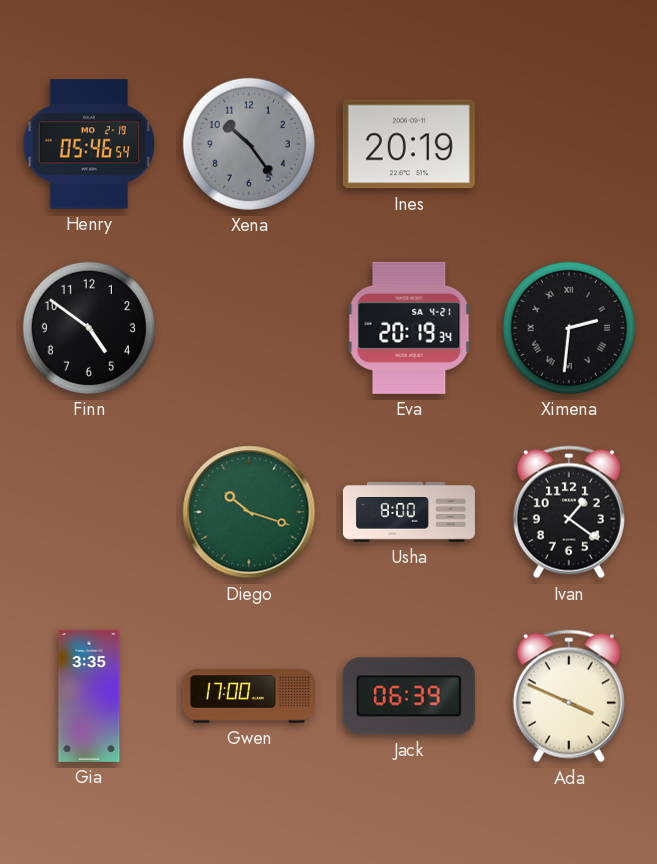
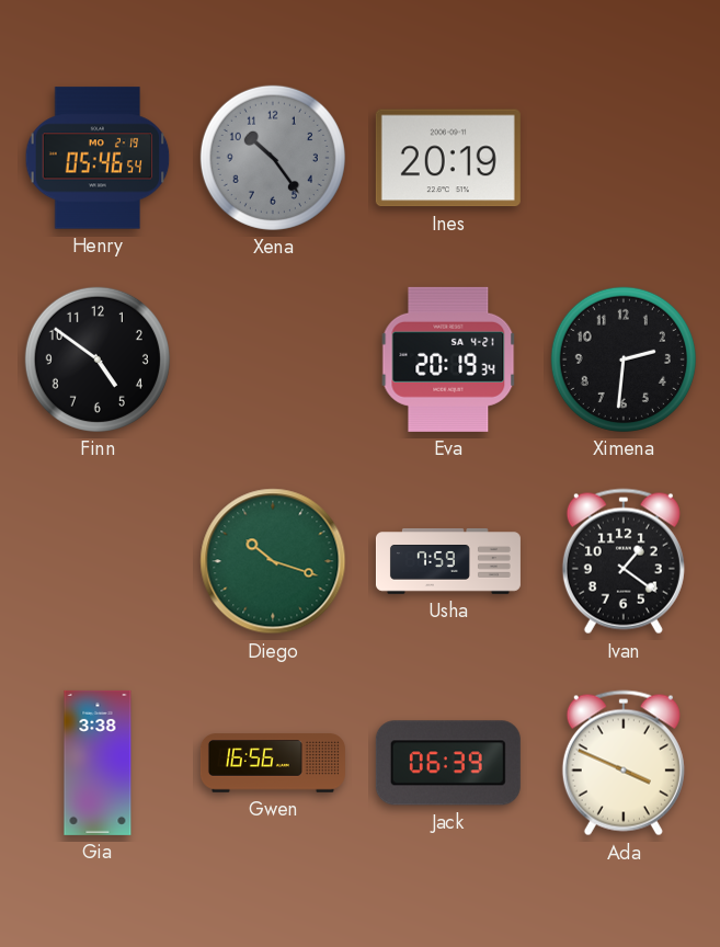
Ximena numerals: Roman -> Arabic (624, 360)
Usha: 8:00 -> 7:59 (448, 561)
Gia: 3:35 -> 3:38 (98, 763)
Gwen: 17:00 -> 16:56 (273, 763)
